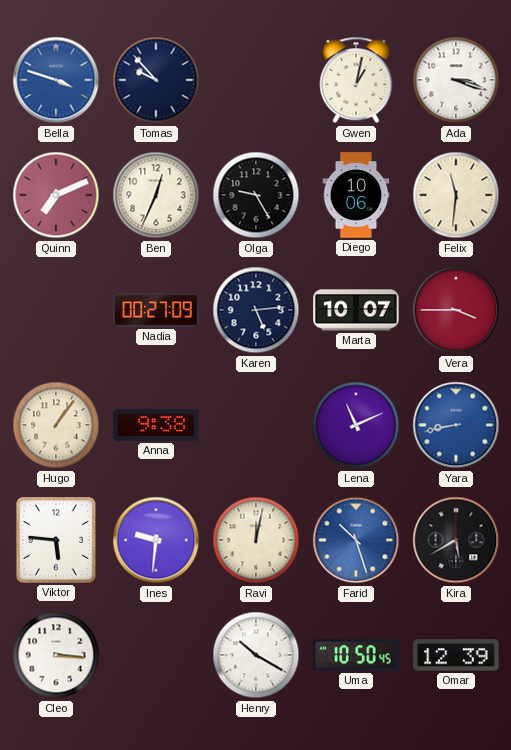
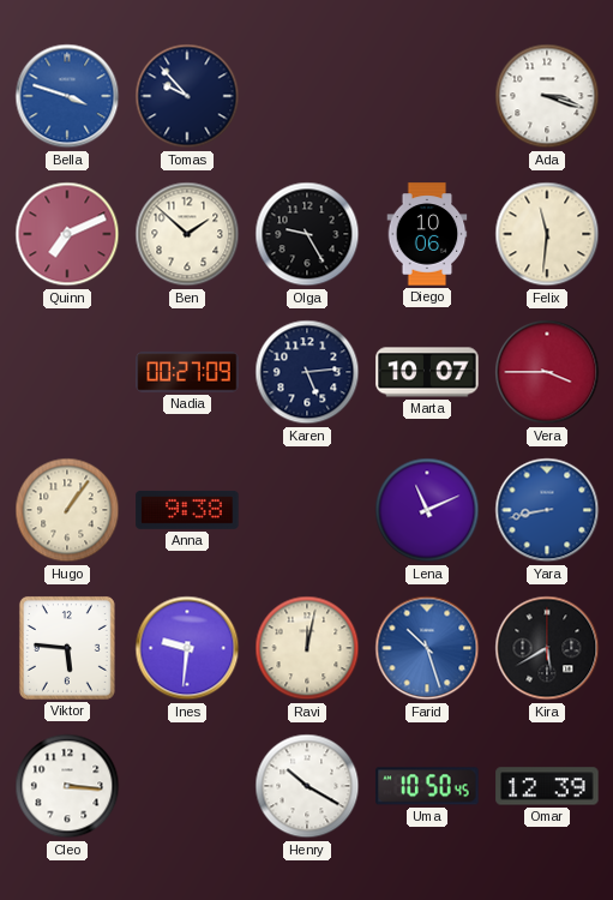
Gwen: 1:02 -> none (356, 80)
Ben: 12:34 -> 1:52 (187, 234)
